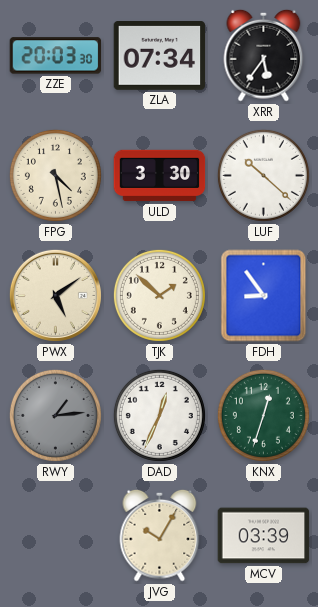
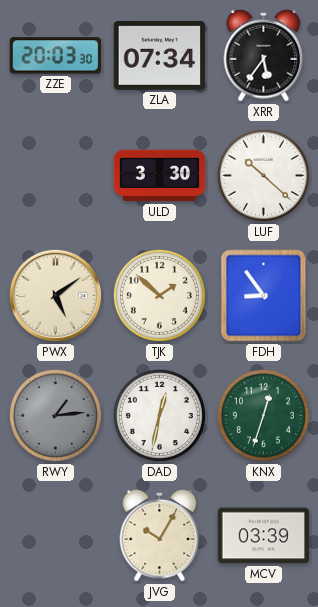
FPG: 4:28 -> none (55, 175)
DAD: 12:34 -> 12:32 (159, 415)
